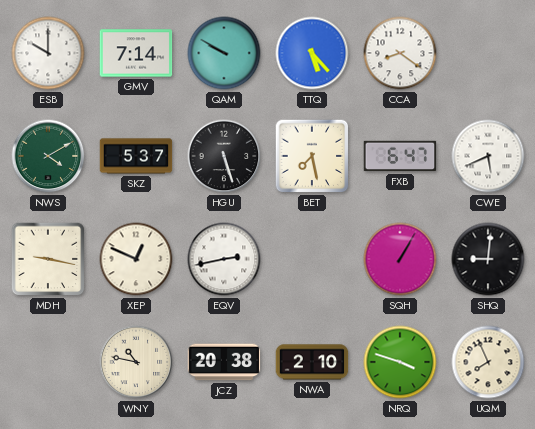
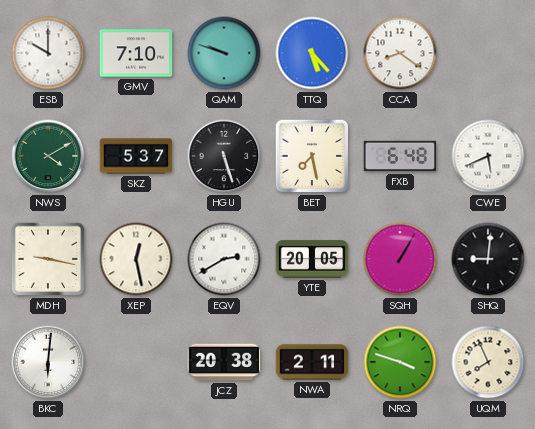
GMV: 7:14 -> 7:10 (136, 53)
QAM: 9:50 -> 9:48 (224, 53)
FXB: 6:47 -> 6:48 (400, 156)
XEP: 12:49 -> 12:28 (136, 259)
EQV: 2:43 -> 2:40 (224, 259)
YTE: none -> 20:05 (312, 259)
BKC: none -> 6:01 (48, 362)
WNY: 10:47 -> none (136, 362)
NWA: 2:10 -> 2:11 (312, 362)
